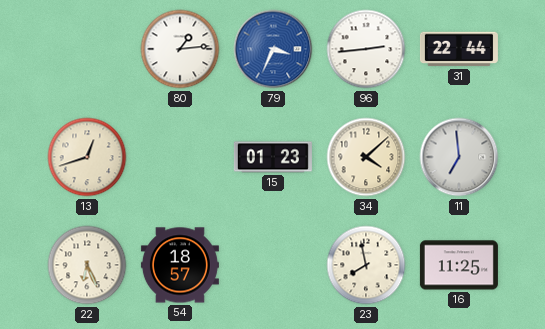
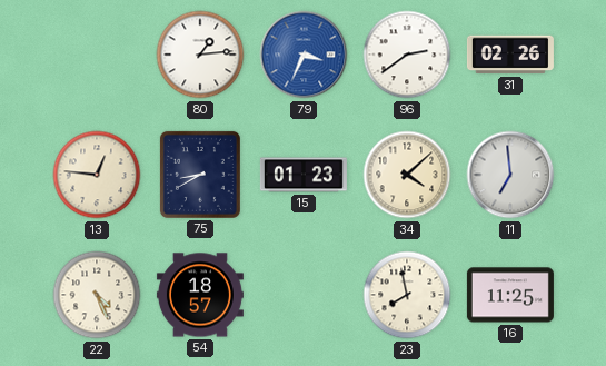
96: 2:44 -> 2:39 (407, 55)
31: 22:44 -> 02:26 (510, 55)
13: 12:42 -> 12:46 (97, 175)
75: none -> 8:40 (200, 175)
22: 6:26 -> 4:26 (97, 295)
